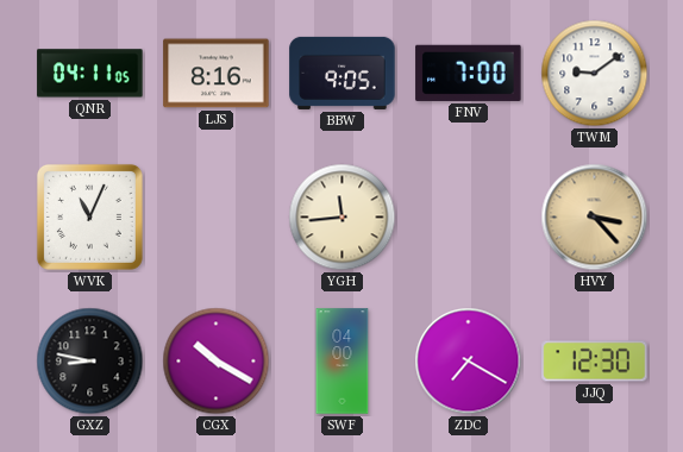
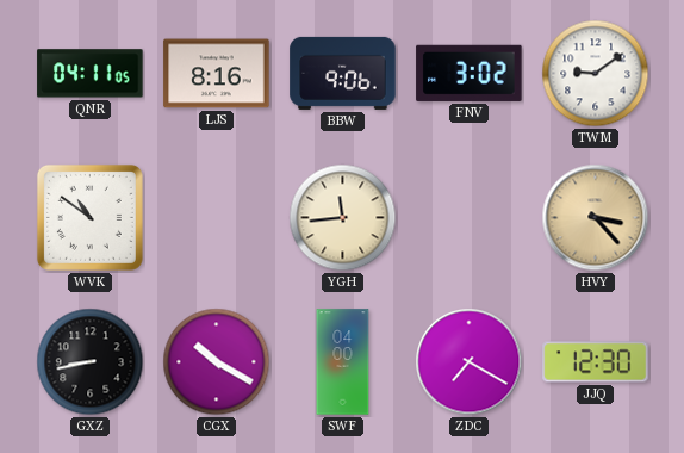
BBW: 9:05 -> 9:06 (343, 73)
FNV: 7:00 -> 3:02 (470, 73)
WVK: 11:04 -> 10:51 (89, 217)
GXZ: 8:47 -> 8:43 (91, 362)
